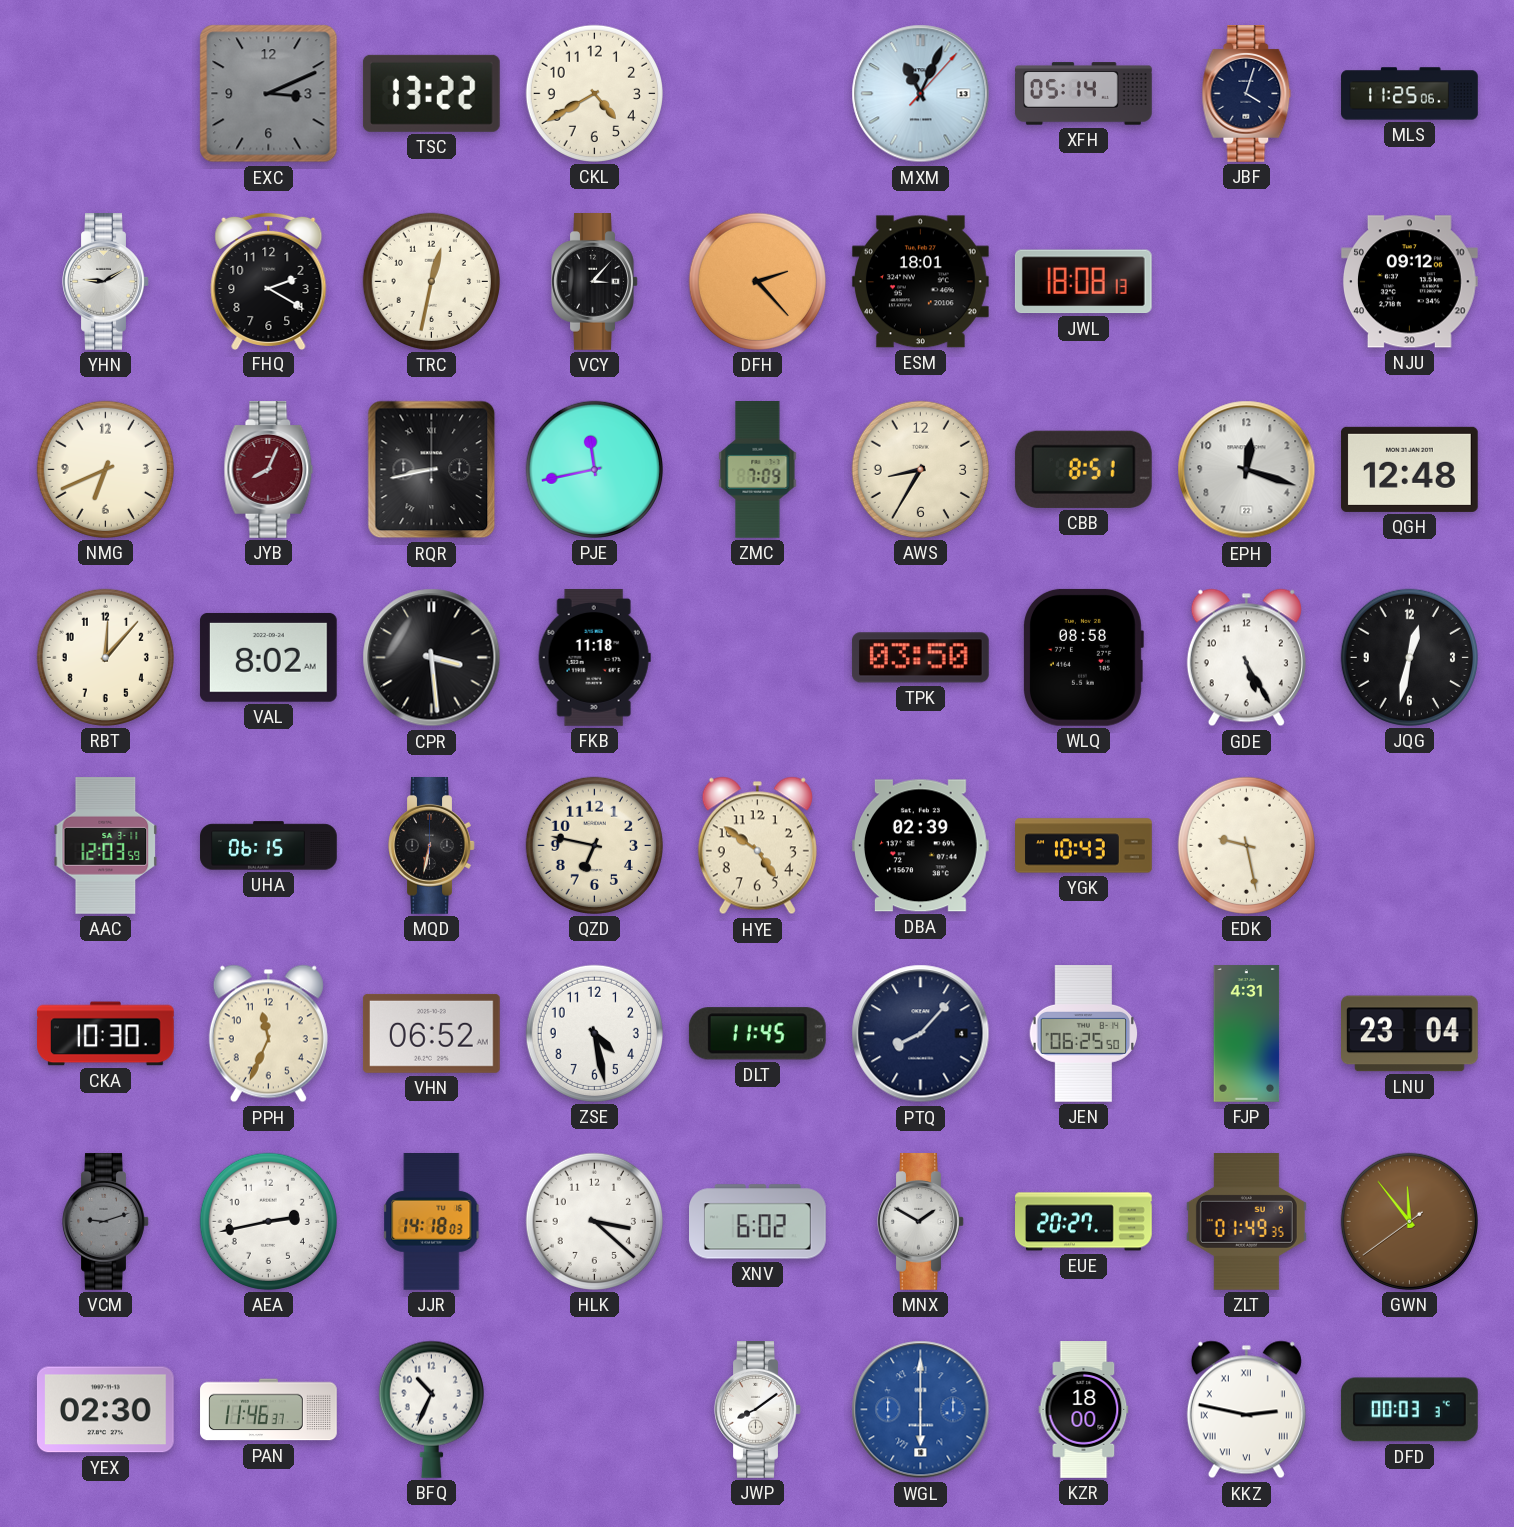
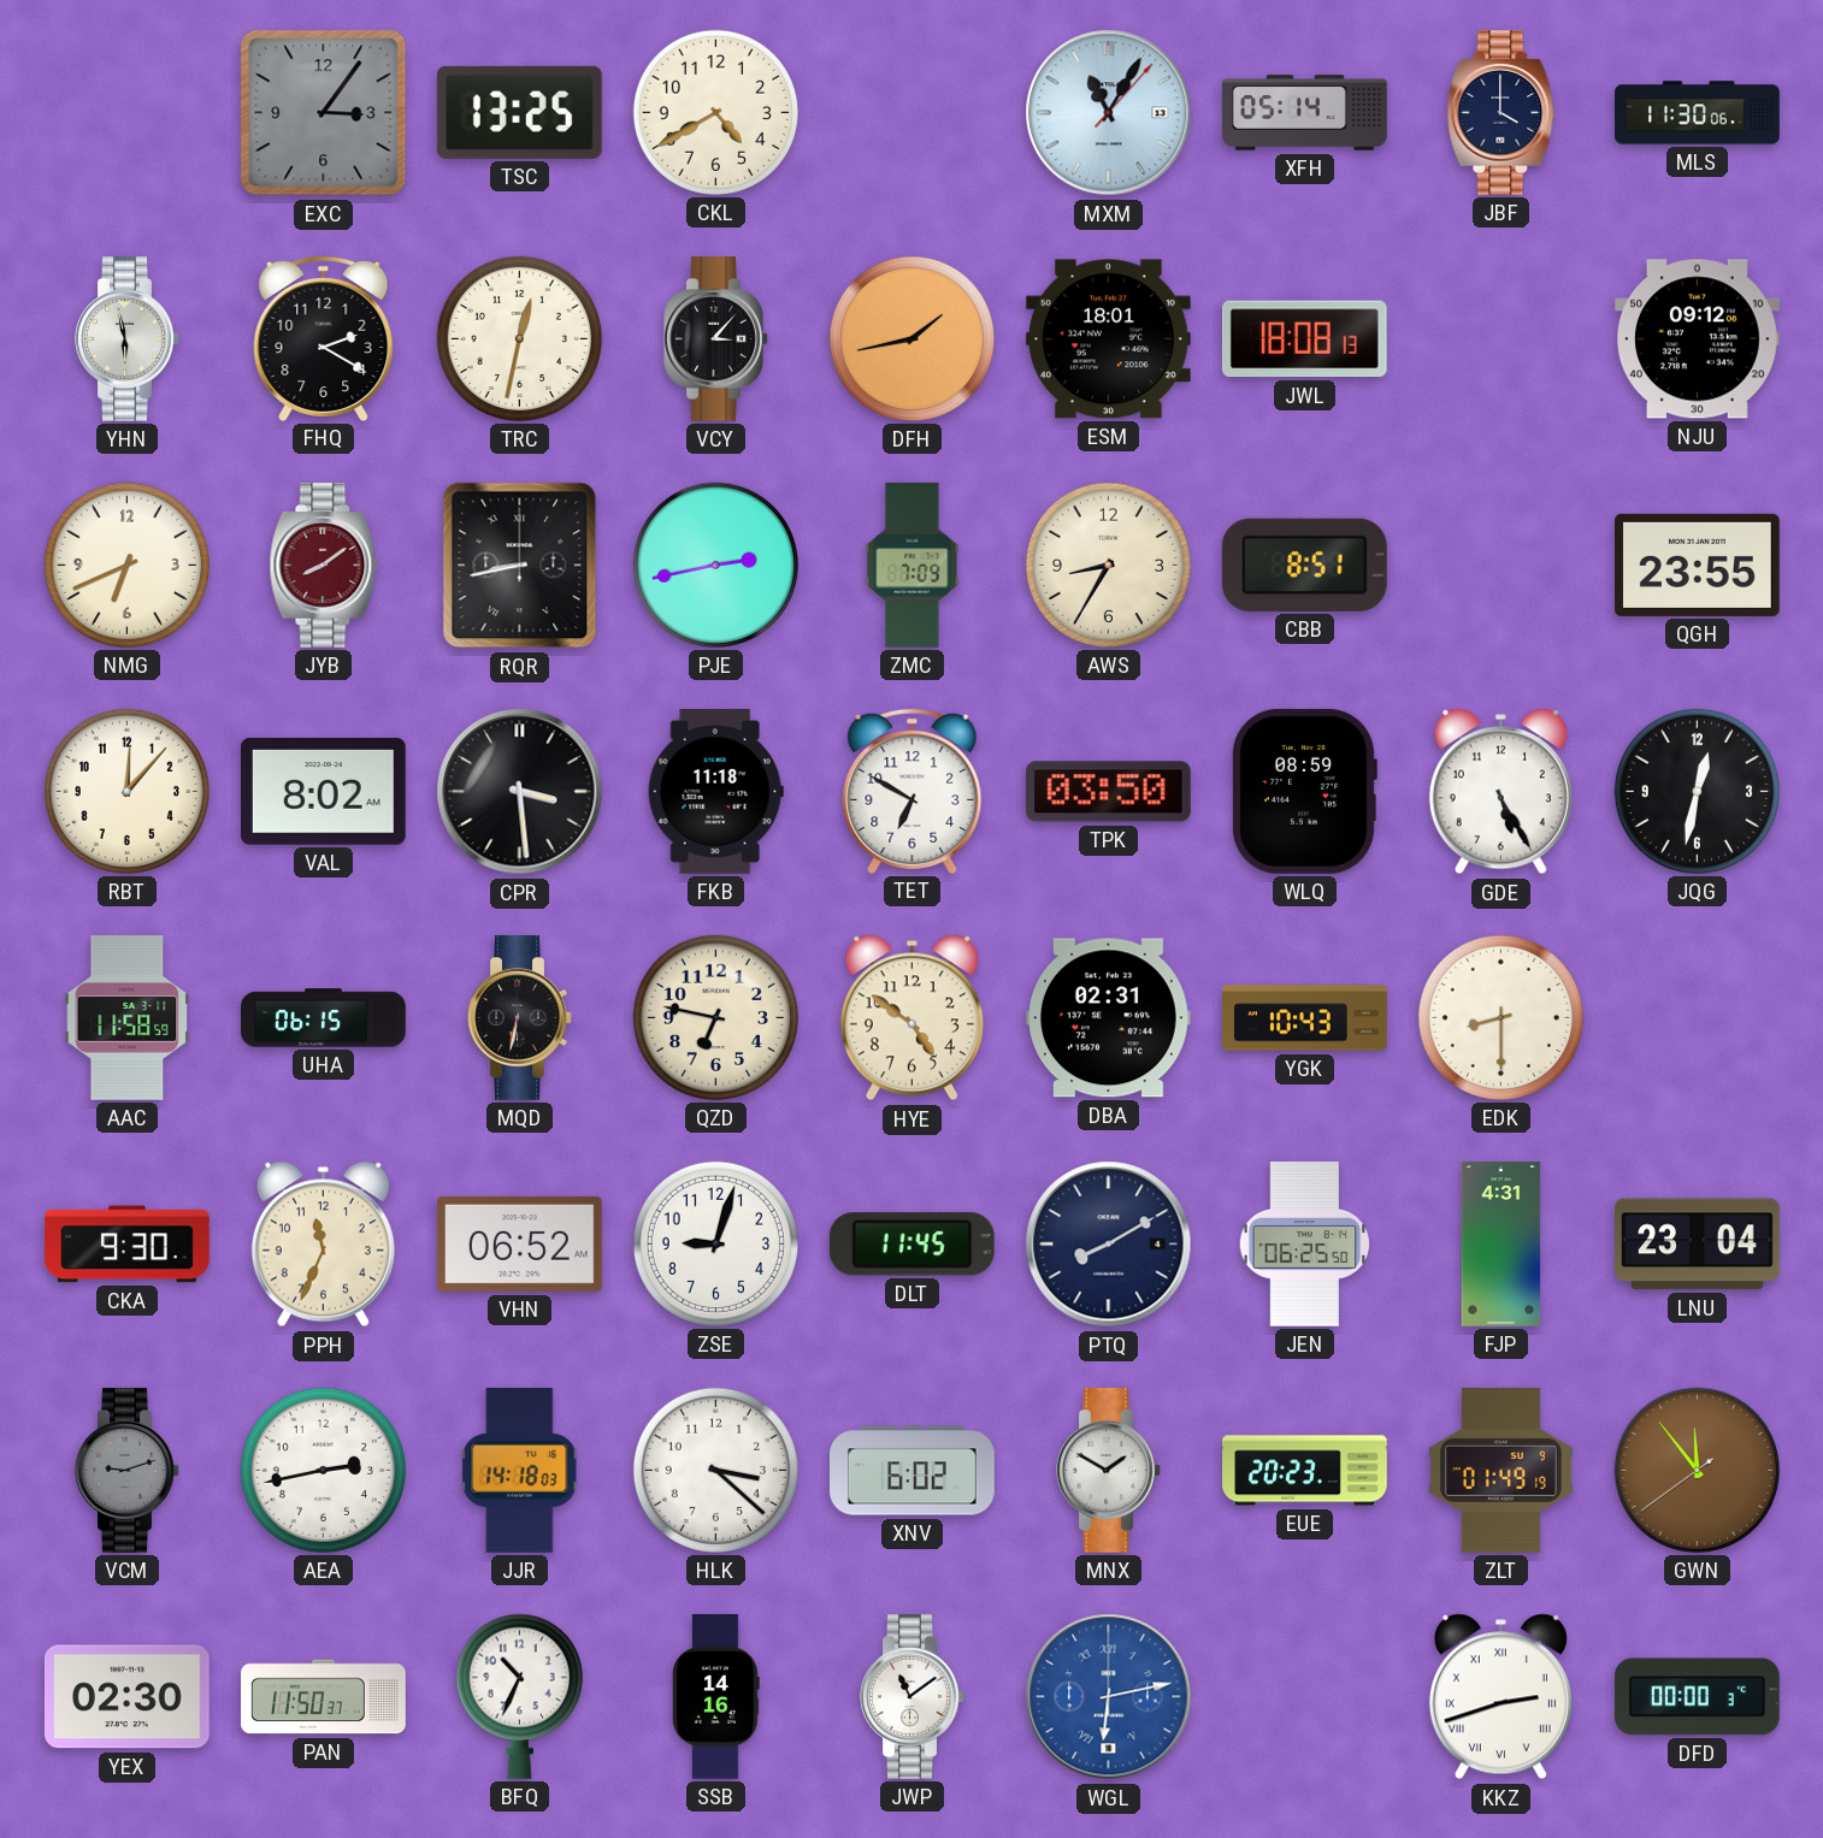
EXC: 3:11 -> 3:06 (324, 113)
TSC: 13:22 -> 13:25 (519, 112)
MXM: 11:04 -> 11:05 (1109, 113)
JBF: 4:03 -> 4:00 (1502, 113)
MLS: 11:25 -> 11:30 (1698, 113)
YHN: 9:10 -> 5:58 (128, 339)
DFH: 2:23 -> 1:43 (912, 338)
JYB: 8:04 -> 8:09 (324, 566)
PJE: 11:43 -> 2:43 (715, 565)
EPH: 12:18 -> none (1247, 470)
QGH: 12:48 -> 23:55 (1698, 565)
TET: none -> 6:50 (913, 791)
WLQ: 08:58 -> 08:59 (1304, 791)
AAC: 12:03 -> 11:58 (128, 1018)
DBA: 02:39 -> 02:31 (1108, 1018)
EDK: 9:28 -> 8:30 (1500, 1017)
CKA: 10:30 -> 9:30 (128, 1245)
ZSE: 4:28 -> 9:03 (715, 1243)
PTQ: 8:07 -> 8:10 (1109, 1245)
EUE: 20:27 -> 20:23 (1305, 1471)
ZLT: 01:49:35 -> 01:49:19 (1500, 1471)
PAN: 11:46 -> 11:50 (324, 1697)
SSB: none -> 14:16 (716, 1697)
JWP: 8:09 -> 11:09 (913, 1697)
WGL: 6:00 -> 6:13 (1109, 1697)
KZR: 18:00 -> none (1084, 1410)
KKZ: 2:47 -> 2:42 (1500, 1697)
DFD: 00:03 -> 00:00 (1697, 1697)
